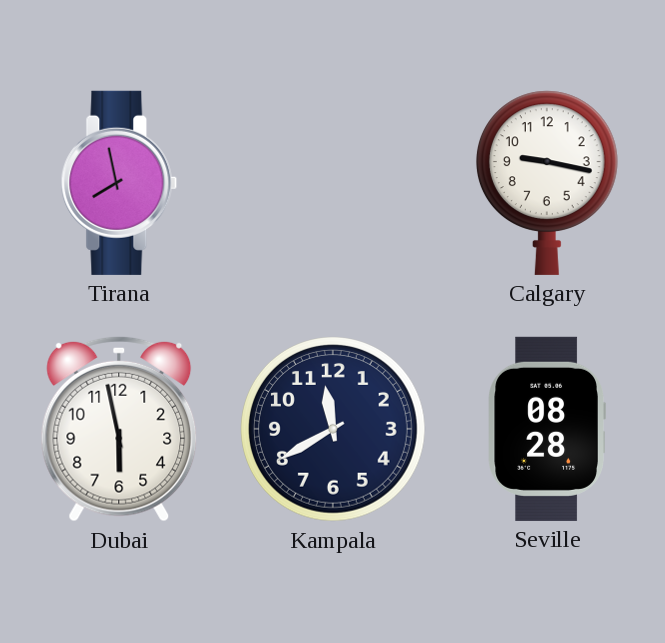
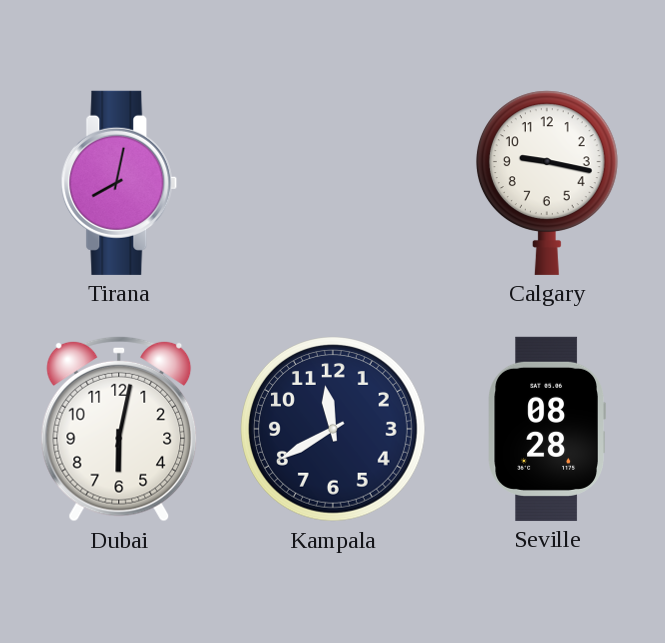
Tirana: 7:58 -> 8:02 (119, 183)
Dubai: 5:58 -> 6:02 (119, 429)
